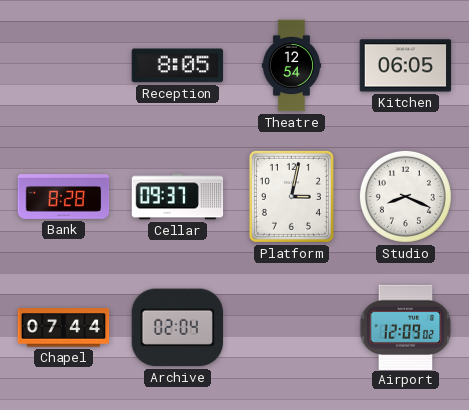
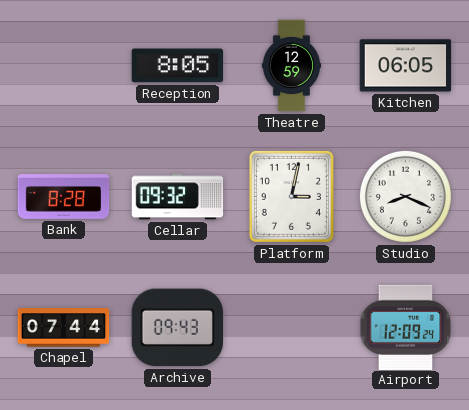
Theatre: 12:54 -> 12:59 (292, 66)
Cellar: 09:37 -> 09:32 (178, 197)
Archive: 02:04 -> 09:43 (178, 328)
Airport: 12:09:02 -> 12:09:24 (406, 327)
